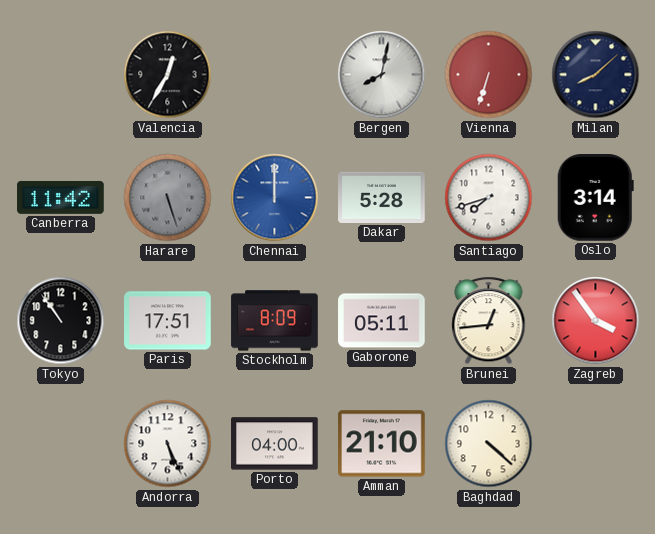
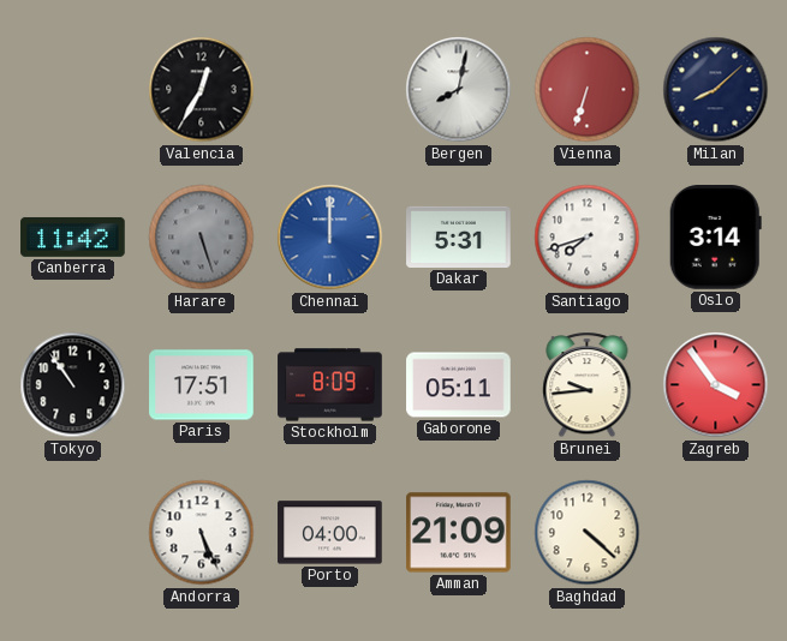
Dakar: 5:28 -> 5:31 (459, 236)
Brunei: 12:44 -> 9:44 (588, 385)
Amman: 21:10 -> 21:09 (459, 533)
